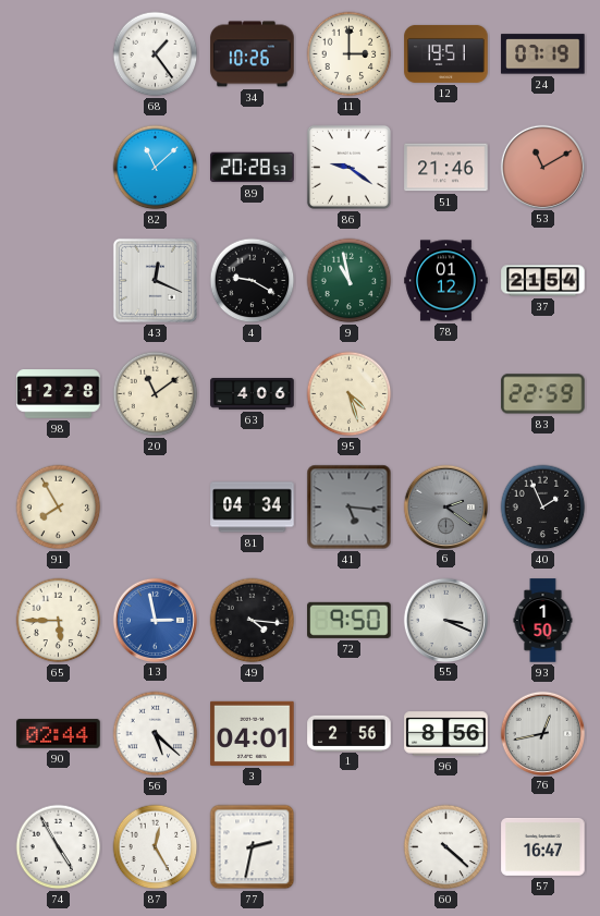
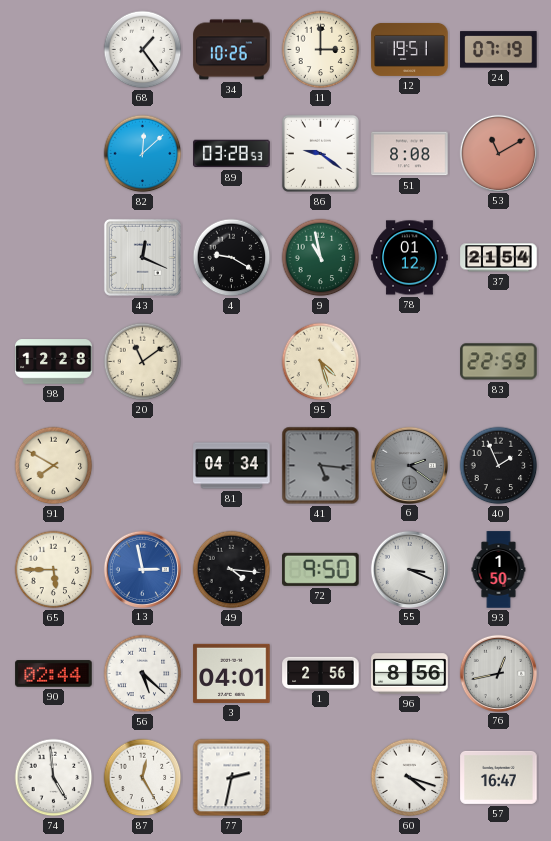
82: 11:08 -> 12:08 (143, 154)
89: 20:28 -> 03:28 (232, 154)
51: 21:46 -> 8:08 (410, 154)
63: 4:06 -> none (253, 394)
91: 7:55 -> 7:50 (54, 466)
74: 4:55 -> 4:59 (54, 778)
60: 4:22 -> 4:18 (410, 778)
